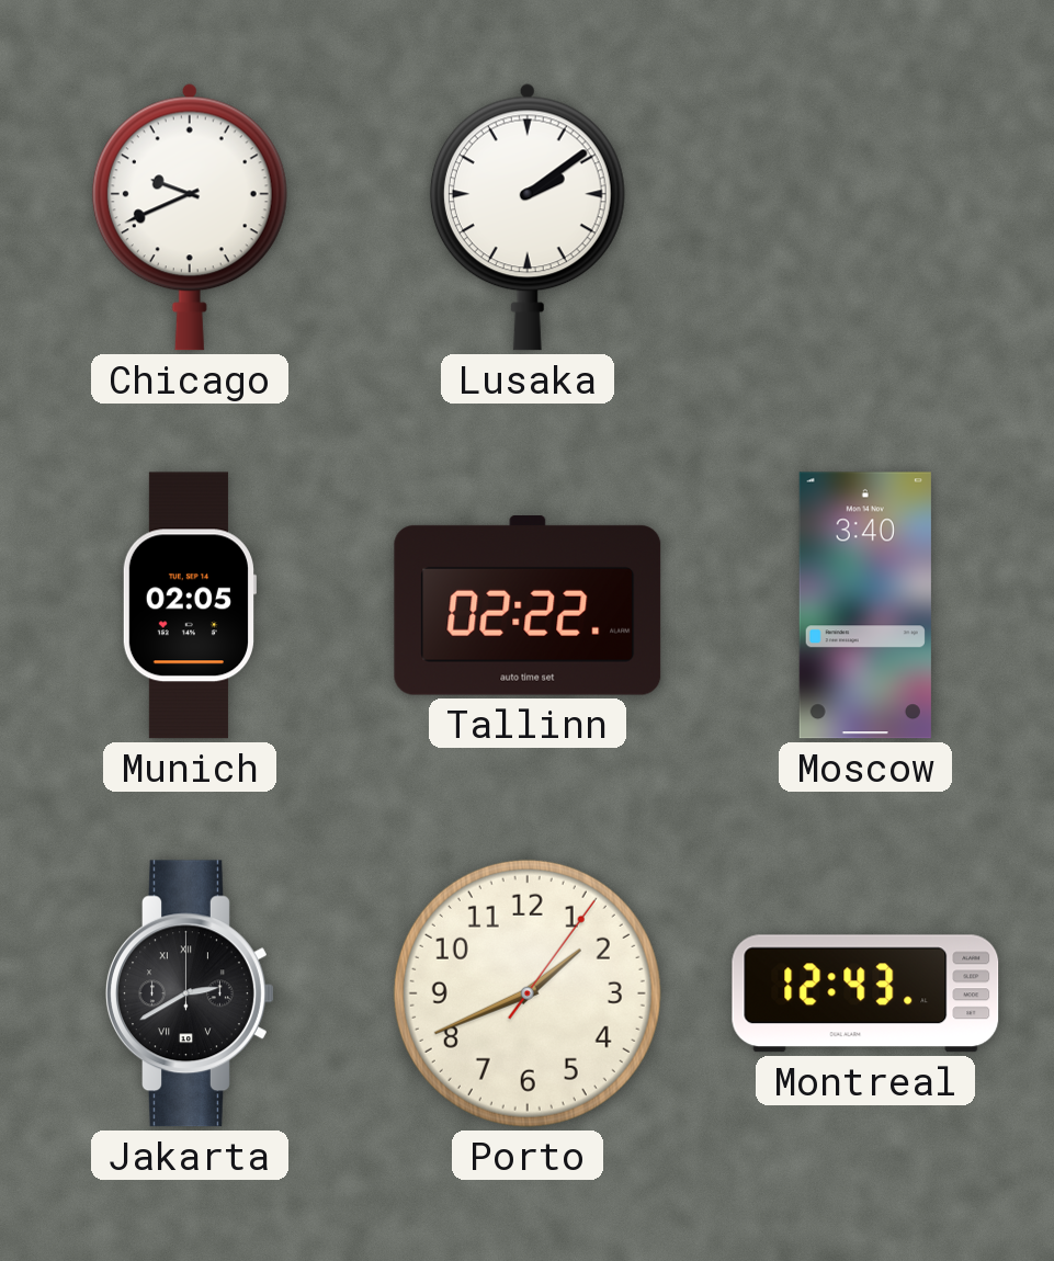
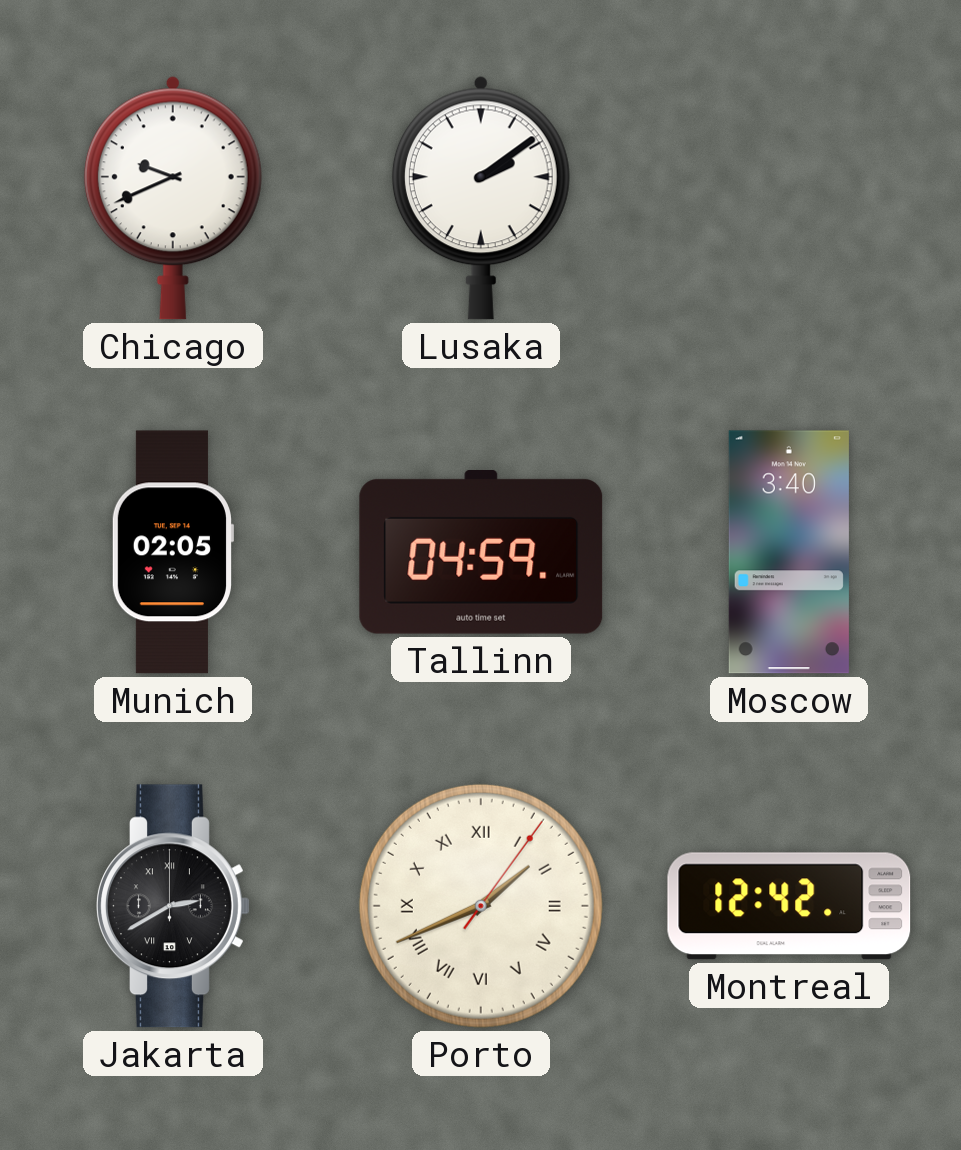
Tallinn: 02:22 -> 04:59 (481, 553)
Porto numerals: Arabic -> Roman (481, 906)
Montreal: 12:43 -> 12:42 (789, 906)
